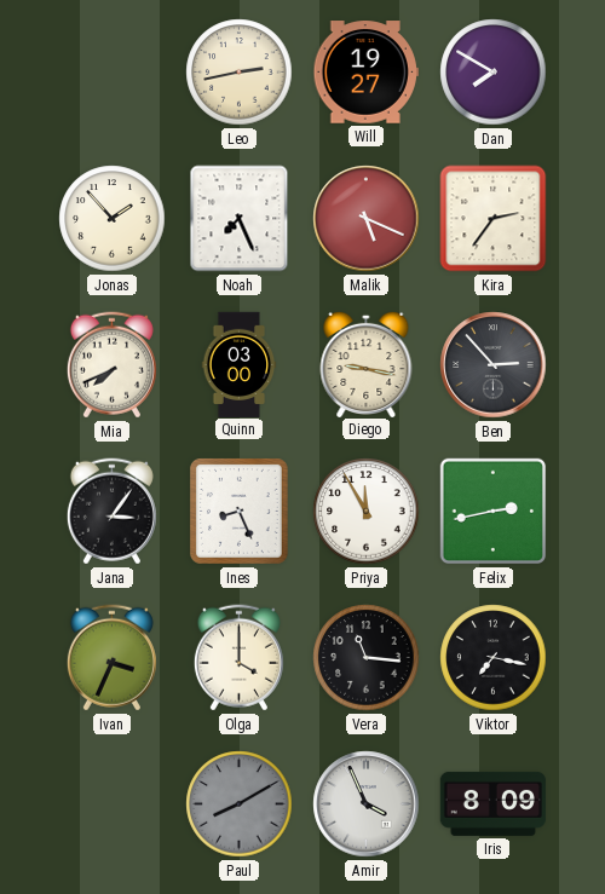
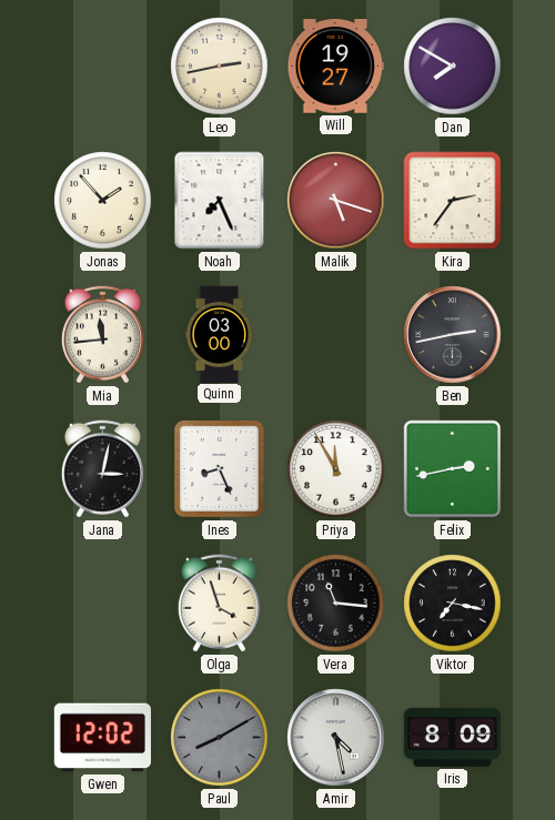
Malik: 5:19 -> 5:18 (336, 201)
Mia: 7:41 -> 11:44 (102, 335)
Diego: 9:17 -> none (367, 363)
Ben: 2:53 -> 2:43 (453, 335)
Jana: 3:06 -> 3:02 (102, 469)
Ivan: 3:34 -> none (111, 658)
Olga: 4:00 -> 3:57 (219, 604)
Gwen: none -> 12:02 (102, 738)
Amir: 3:56 -> 4:28 (336, 738)
